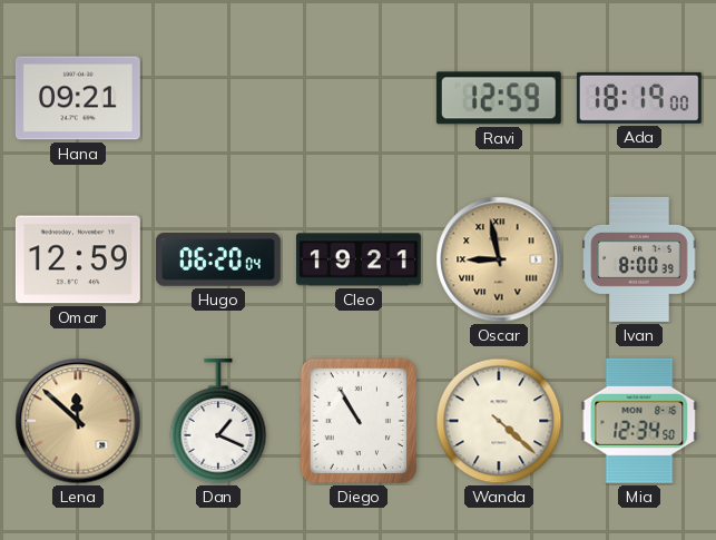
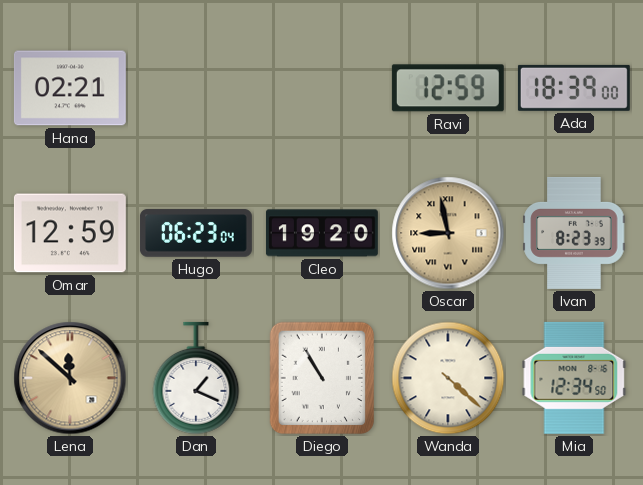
Hana: 09:21 -> 02:21 (70, 88)
Ada: 18:19 -> 18:39 (574, 88)
Hugo: 06:20 -> 06:23 (196, 233)
Cleo: 19:21 -> 19:20 (322, 233)
Ivan: 8:00 -> 8:23 (574, 233)
